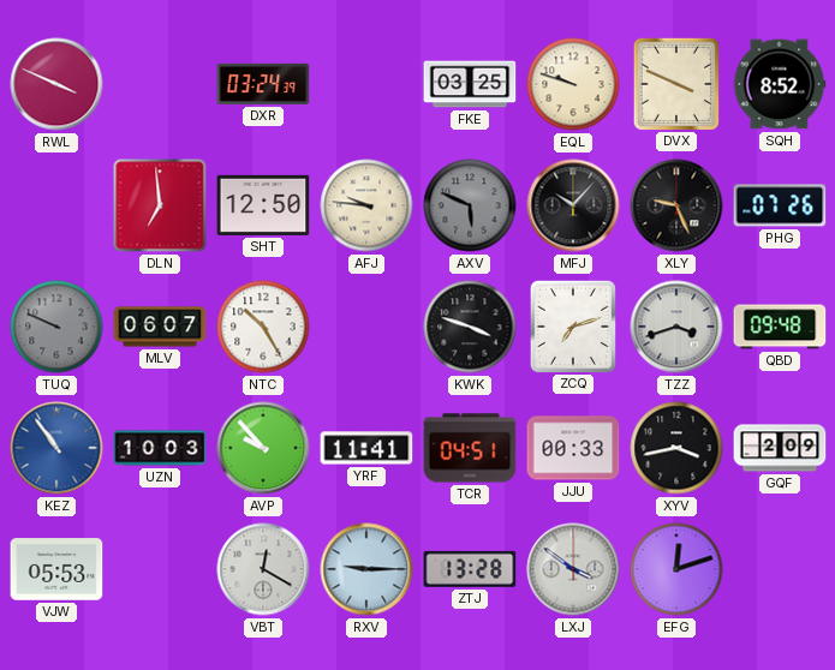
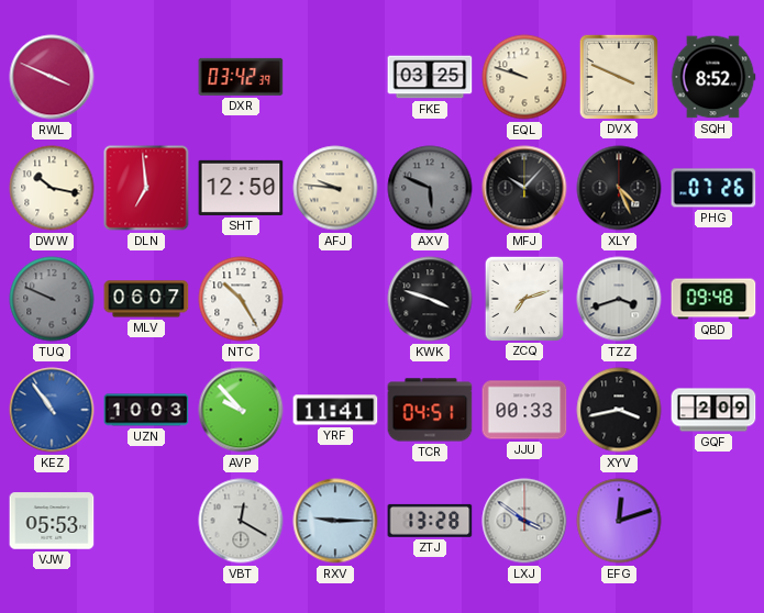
DXR: 03:24 -> 03:42 (241, 77)
DWW: none -> 10:17 (52, 188)
XLY: 9:26 -> 4:26 (619, 188)
